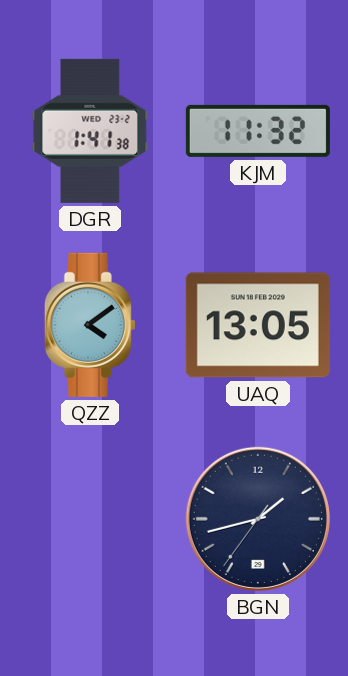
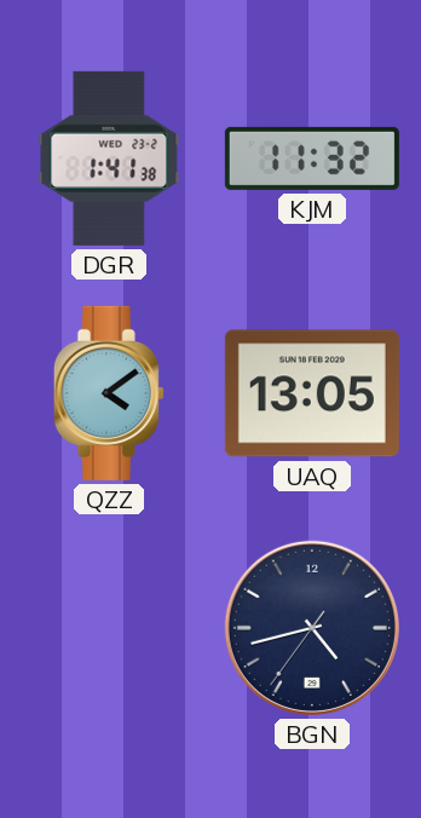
BGN: 1:42 -> 4:42 (312, 628)
